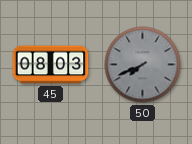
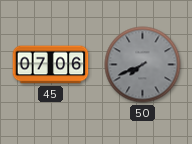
45: 08:03 -> 07:06 (51, 65)
